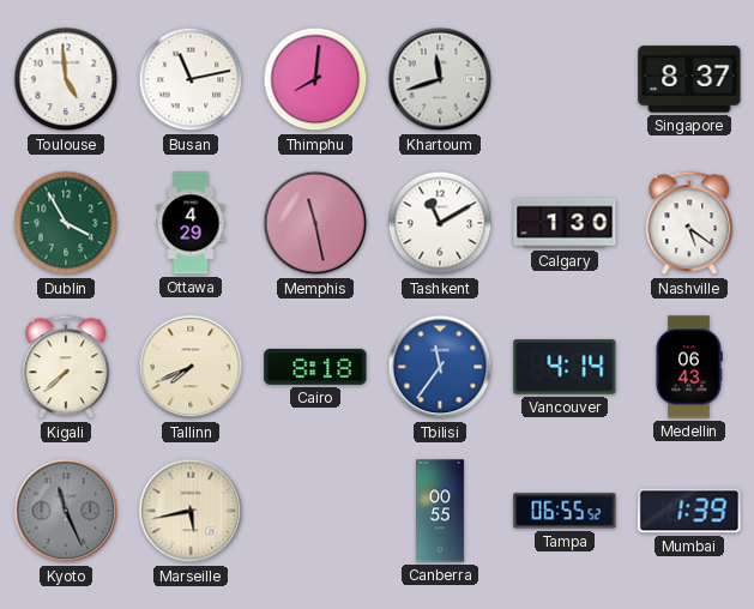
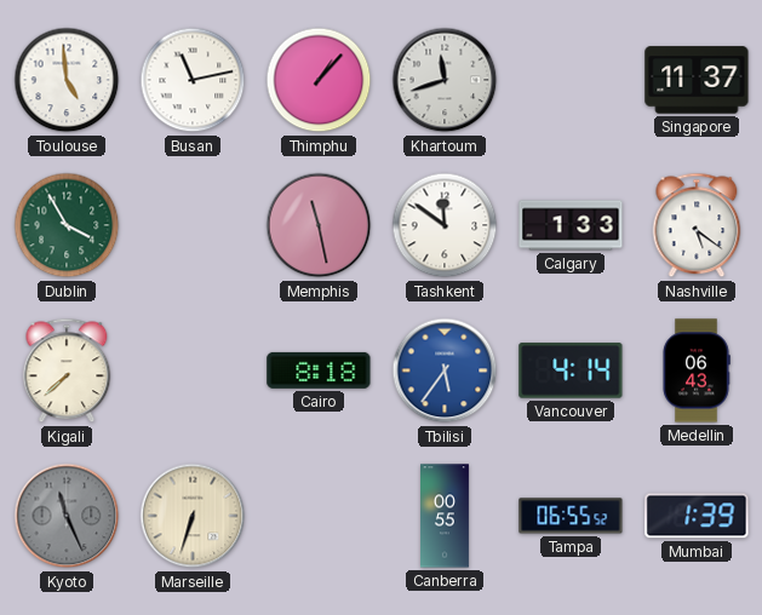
Thimphu: 8:01 -> 1:07 (319, 80)
Singapore: 8:37 -> 11:37 (697, 80)
Ottawa: 4:29 -> none (191, 223)
Tashkent: 11:10 -> 11:51 (445, 225)
Calgary: 1:30 -> 1:33 (571, 225)
Tallinn: 7:41 -> none (191, 367)
Tbilisi: 11:36 -> 5:36 (445, 370)
Marseille: 5:43 -> 6:33 (193, 516)
